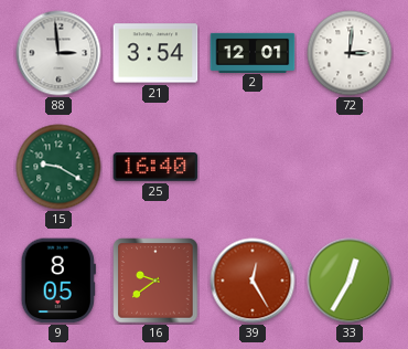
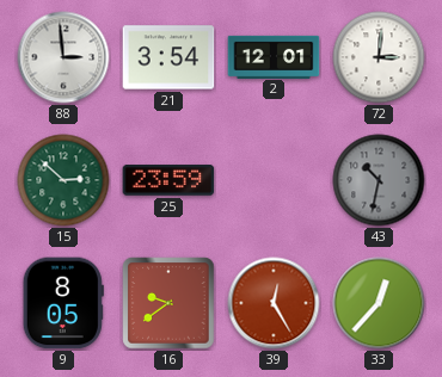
15: 9:20 -> 2:52 (63, 180)
25: 16:40 -> 23:59 (168, 180)
43: none -> 10:32 (379, 180)
33: 12:35 -> 12:37 (379, 303)
